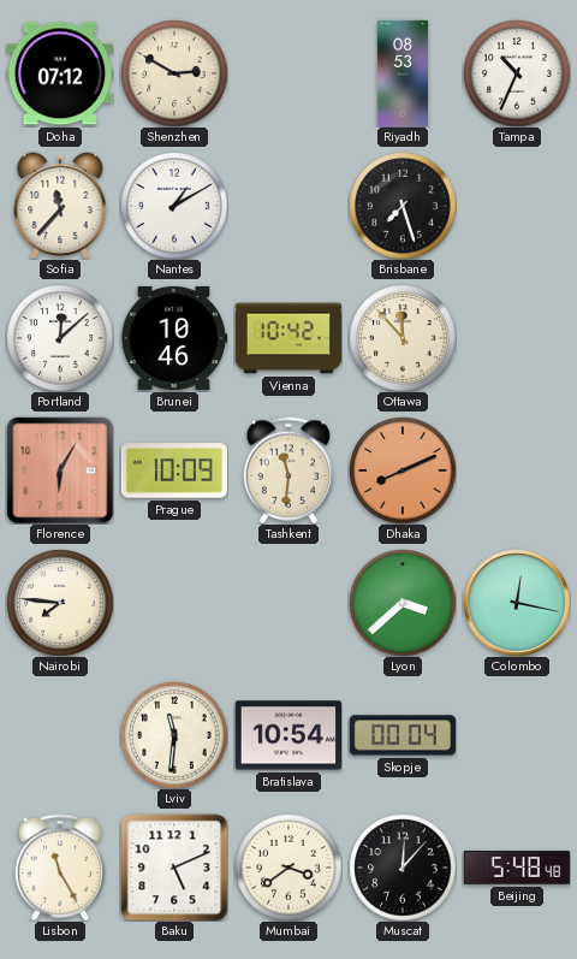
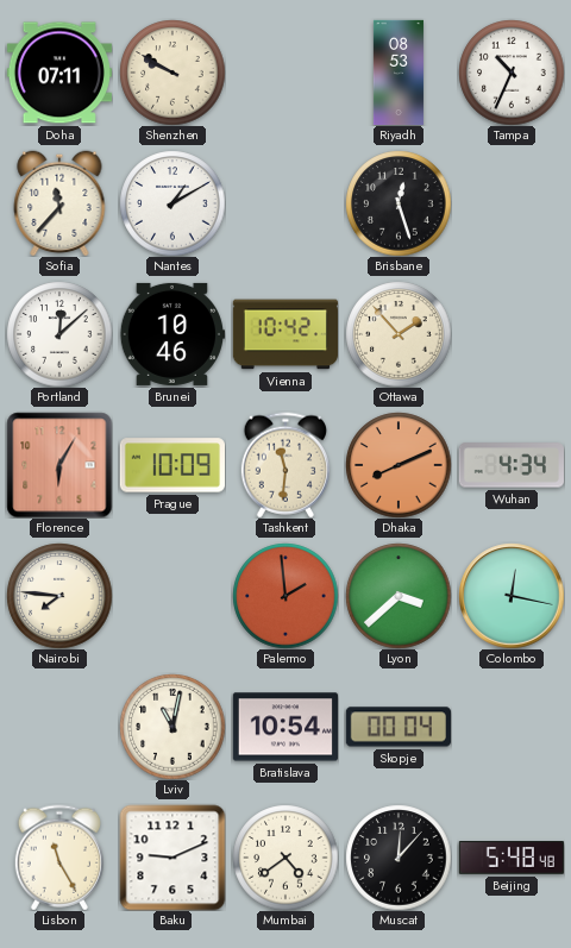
Doha: 07:12 -> 07:11 (58, 73)
Shenzhen: 2:50 -> 9:50 (172, 73)
Brisbane: 7:27 -> 12:27 (399, 203)
Ottawa: 11:53 -> 1:53 (399, 334)
Wuhan: none -> 4:34 (510, 465)
Palermo: none -> 1:59 (285, 596)
Lviv: 11:31 -> 11:02 (172, 727)
Baku: 5:11 -> 9:11 (172, 858)
Mumbai: 3:39 -> 4:39 (285, 858)
